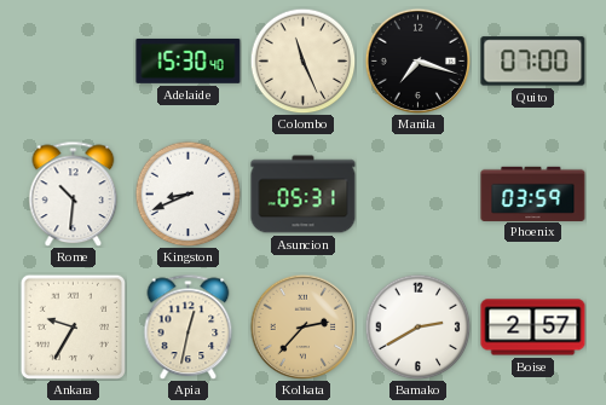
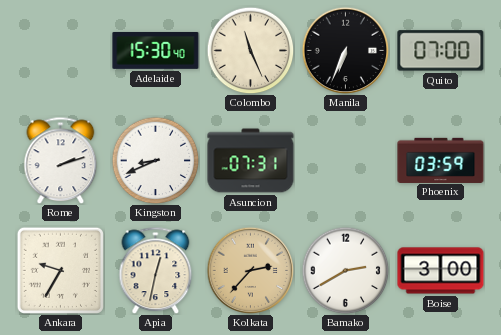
Manila: 7:18 -> 6:34 (345, 50)
Rome: 10:31 -> 2:12 (61, 160)
Asuncion: 05:31 -> 07:31 (251, 161)
Boise: 2:57 -> 3:00 (441, 271)
